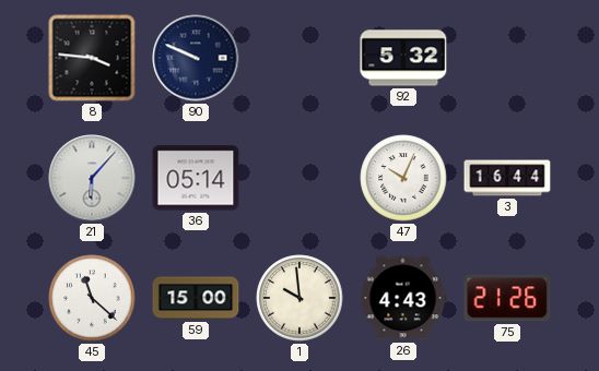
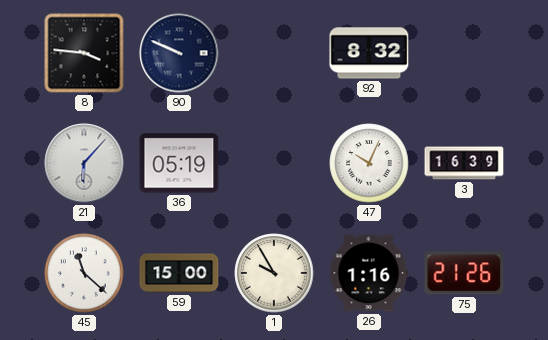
92: 5:32 -> 8:32 (369, 53)
36: 05:14 -> 05:19 (179, 163)
3: 16:44 -> 16:39 (464, 163)
1: 9:59 -> 9:55 (274, 273)
26: 4:43 -> 1:16 (369, 273)
